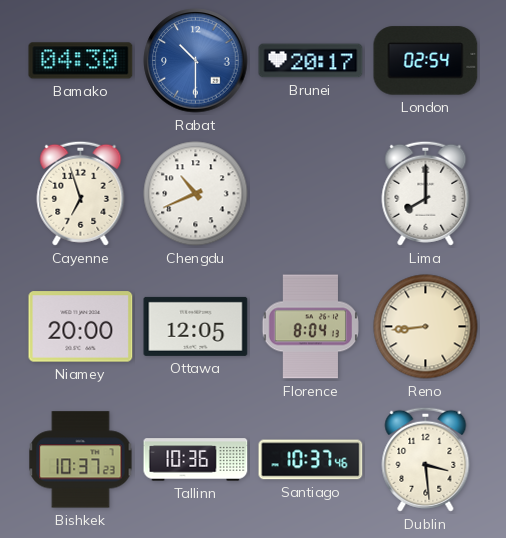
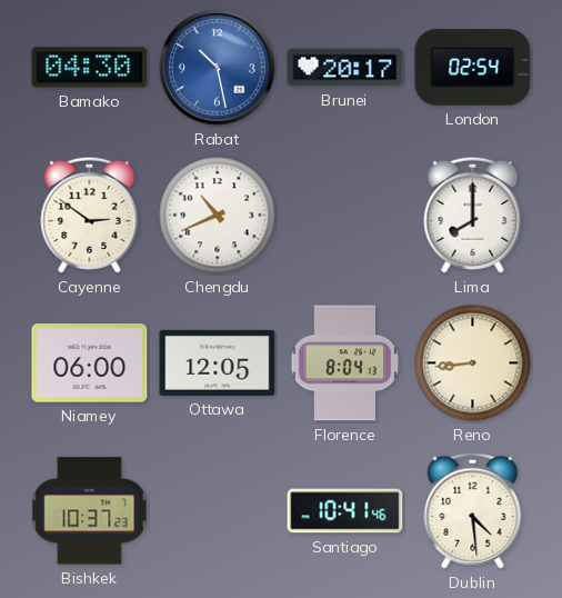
Rabat: 10:30 -> 10:28 (218, 68)
Cayenne: 6:57 -> 2:51 (90, 215)
Niamey: 20:00 -> 06:00 (90, 363)
Tallinn: 10:36 -> none (196, 460)
Santiago: 10:37 -> 10:41 (345, 511)
Dublin: 3:29 -> 4:29 (473, 510)
